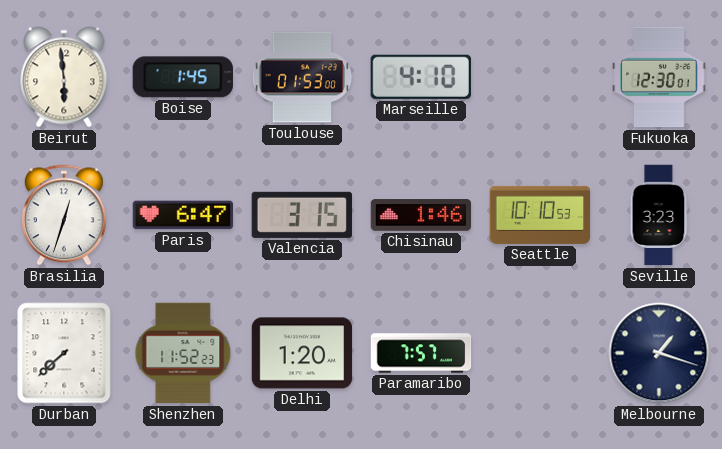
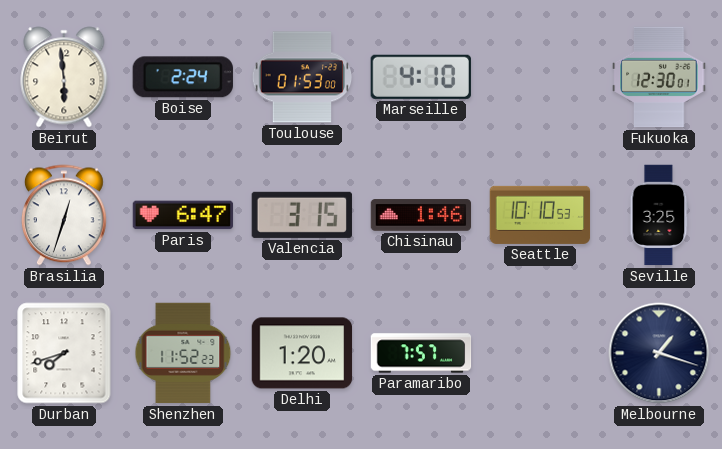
Boise: 1:45 -> 2:24 (183, 77)
Seville: 3:23 -> 3:25 (659, 215)
Durban: 7:38 -> 7:42 (64, 353)
